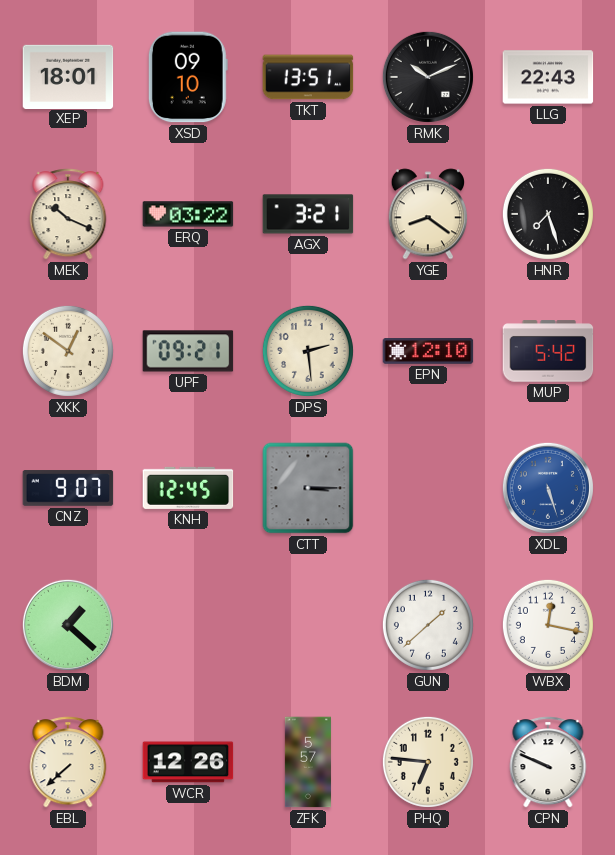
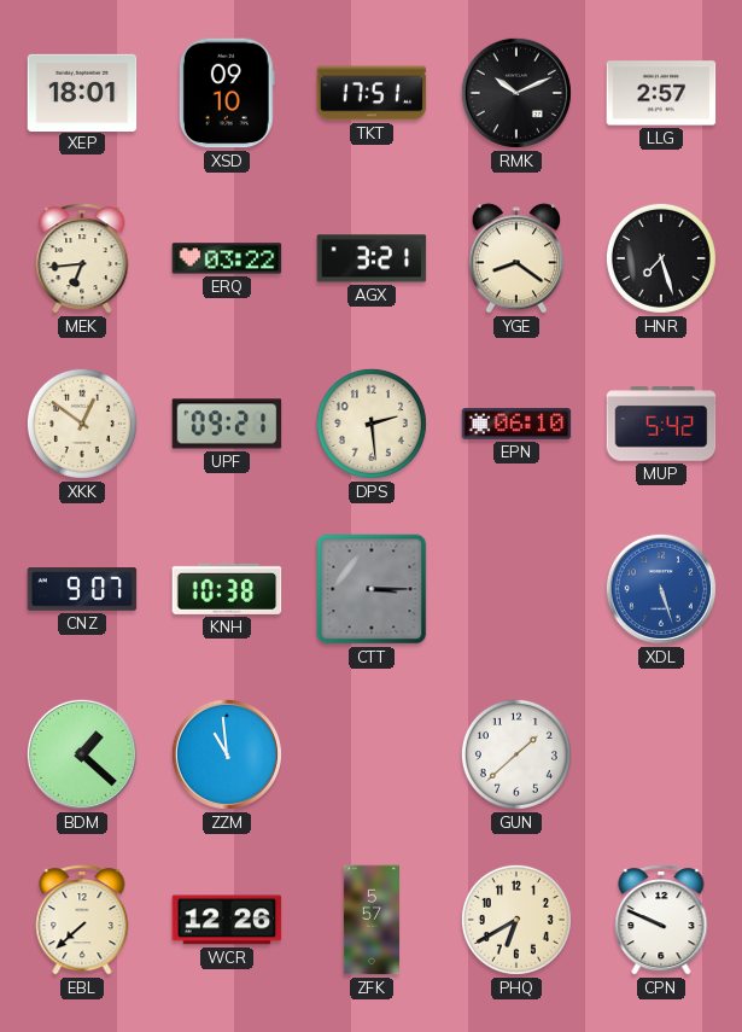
TKT: 13:51 -> 17:51 (372, 93)
LLG: 22:43 -> 2:57 (661, 93)
MEK: 10:19 -> 6:44 (82, 258)
EPN: 12:10 -> 06:10 (516, 424)
KNH: 12:45 -> 10:38 (227, 589)
ZZM: none -> 10:59 (227, 754)
WBX: 12:17 -> none (548, 625)
PHQ: 6:46 -> 6:40 (516, 920)
